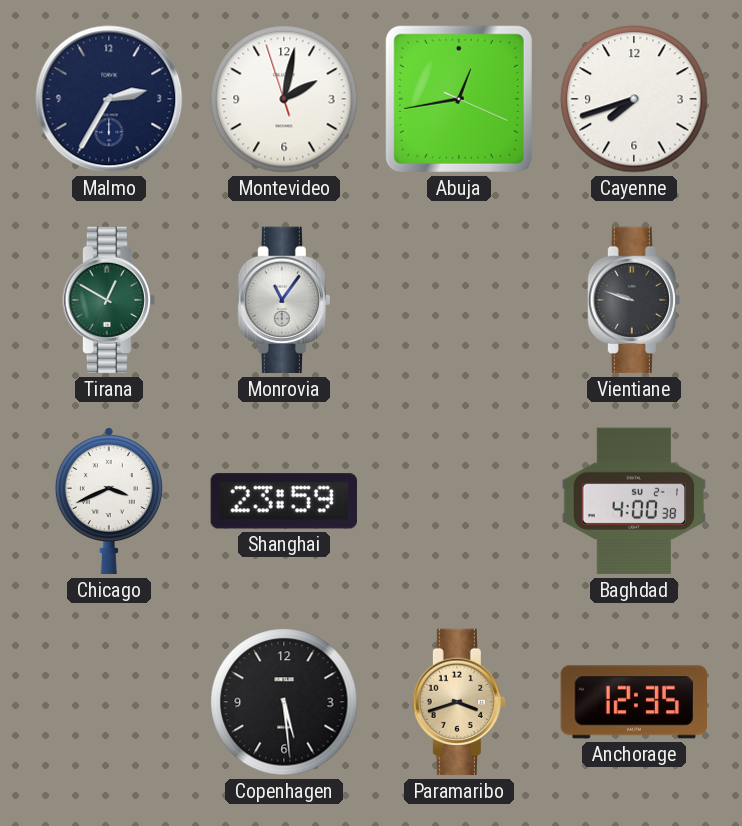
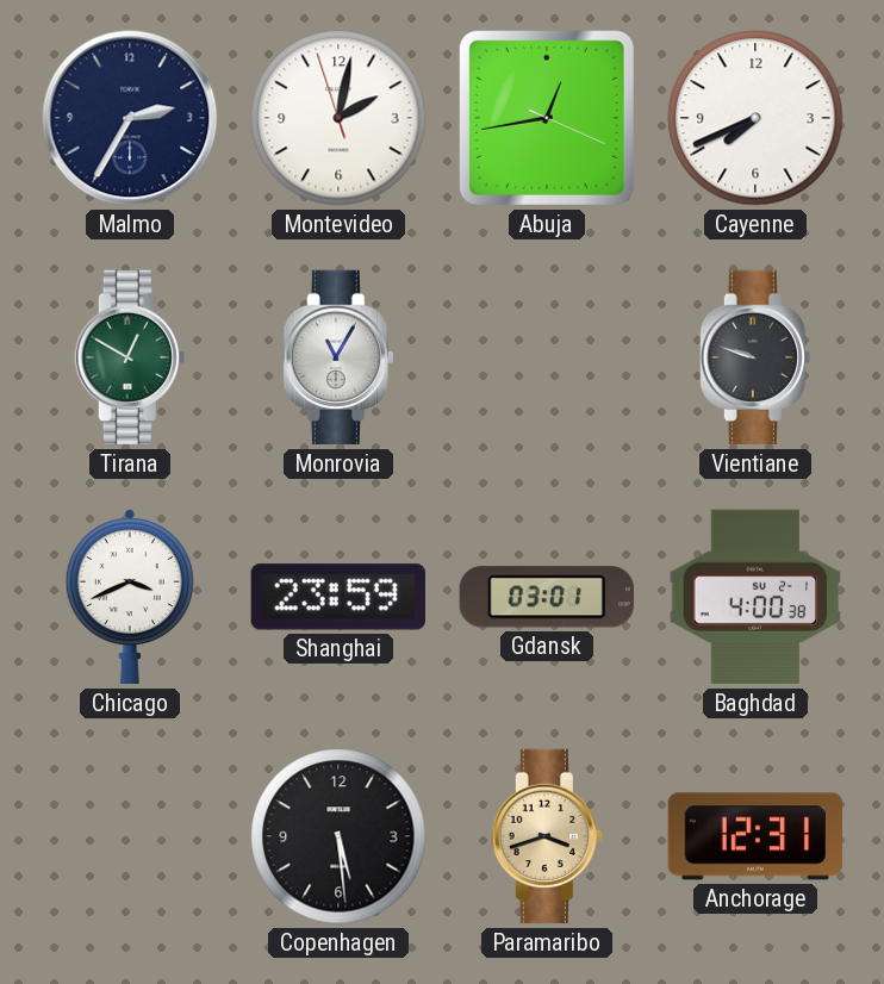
Cayenne: 7:42 -> 7:41 (755, 118)
Monrovia: 11:06 -> 11:05 (338, 357)
Gdansk: none -> 03:01 (547, 597)
Anchorage: 12:35 -> 12:31 (754, 836)
